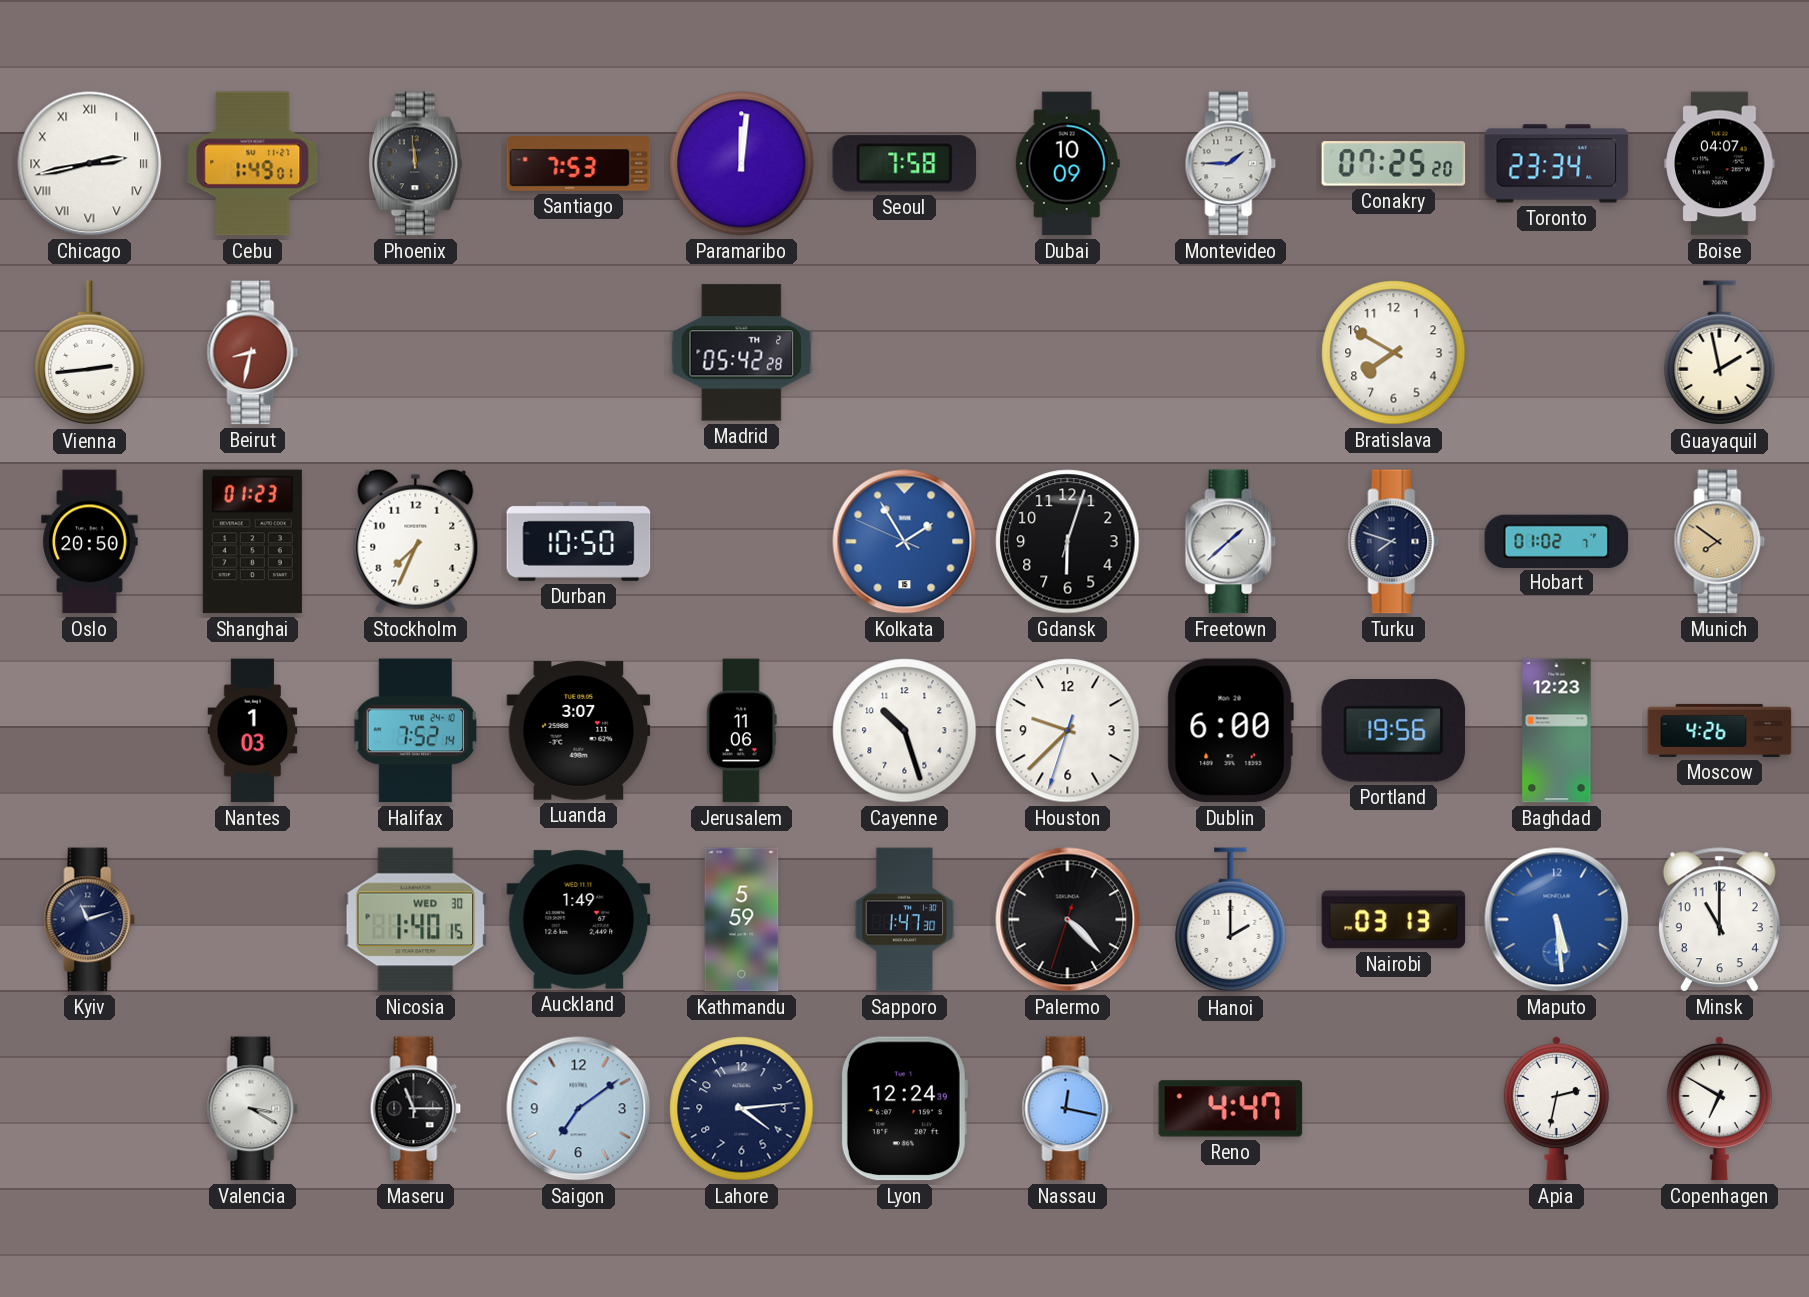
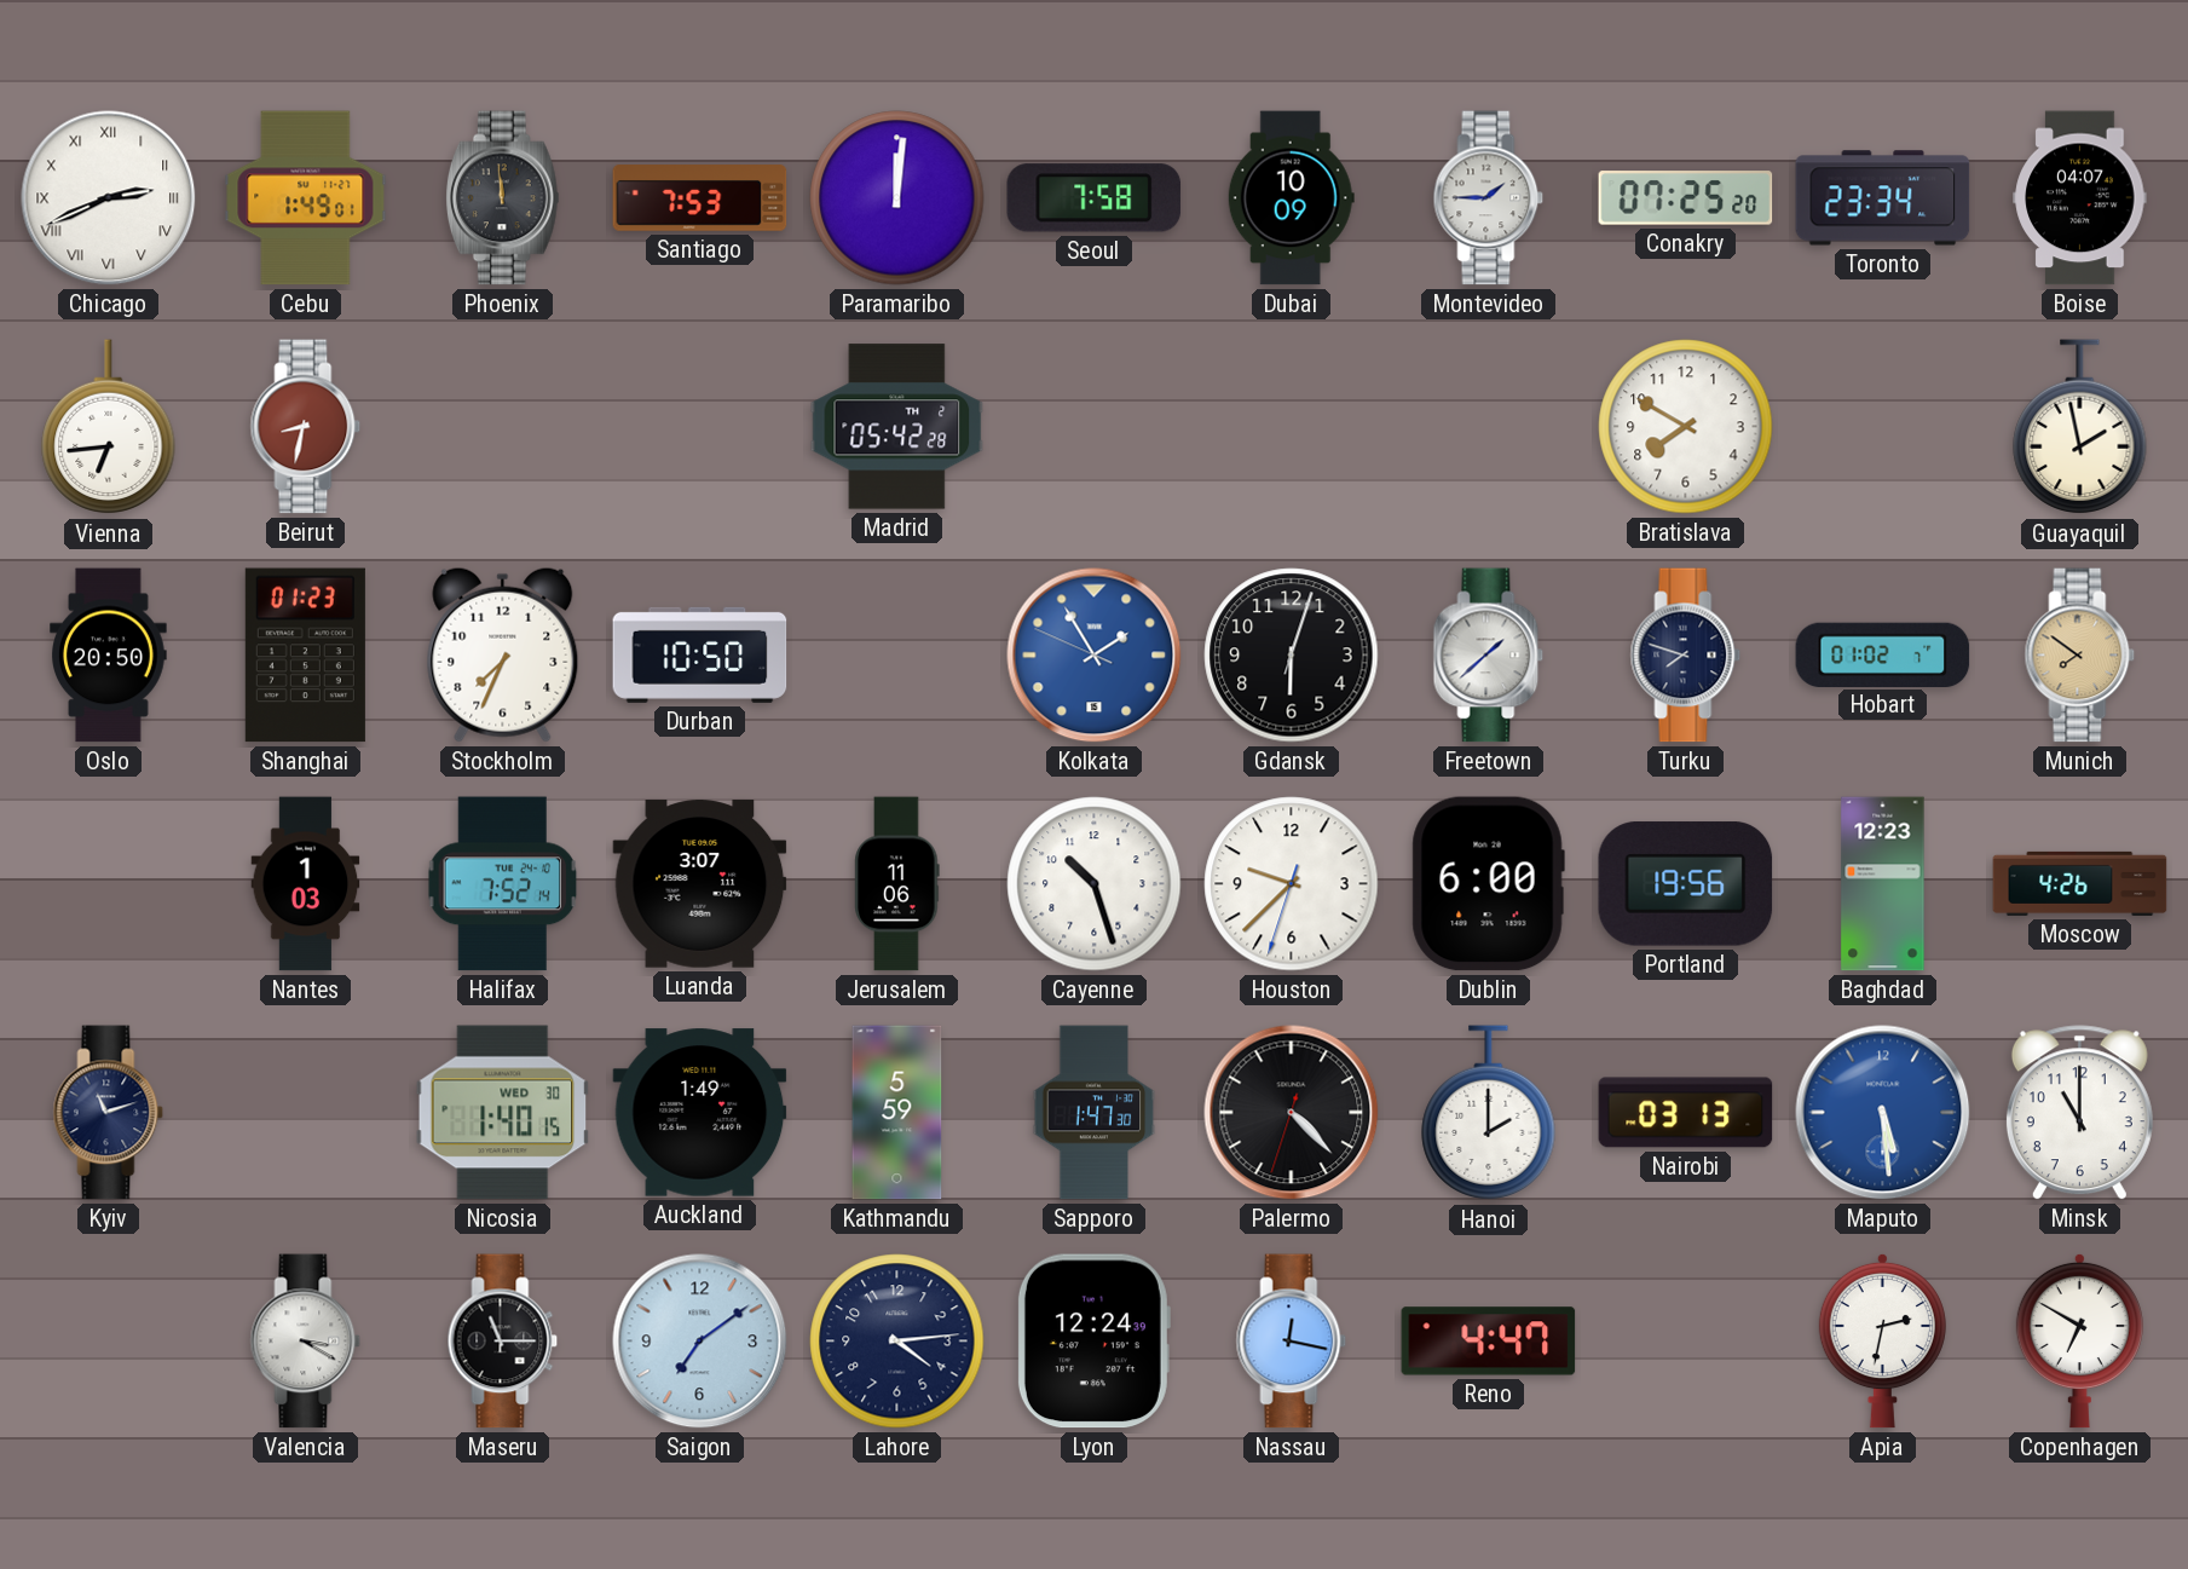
Chicago: 2:43 -> 2:41 (109, 198)
Vienna: 2:44 -> 6:44 (109, 427)
